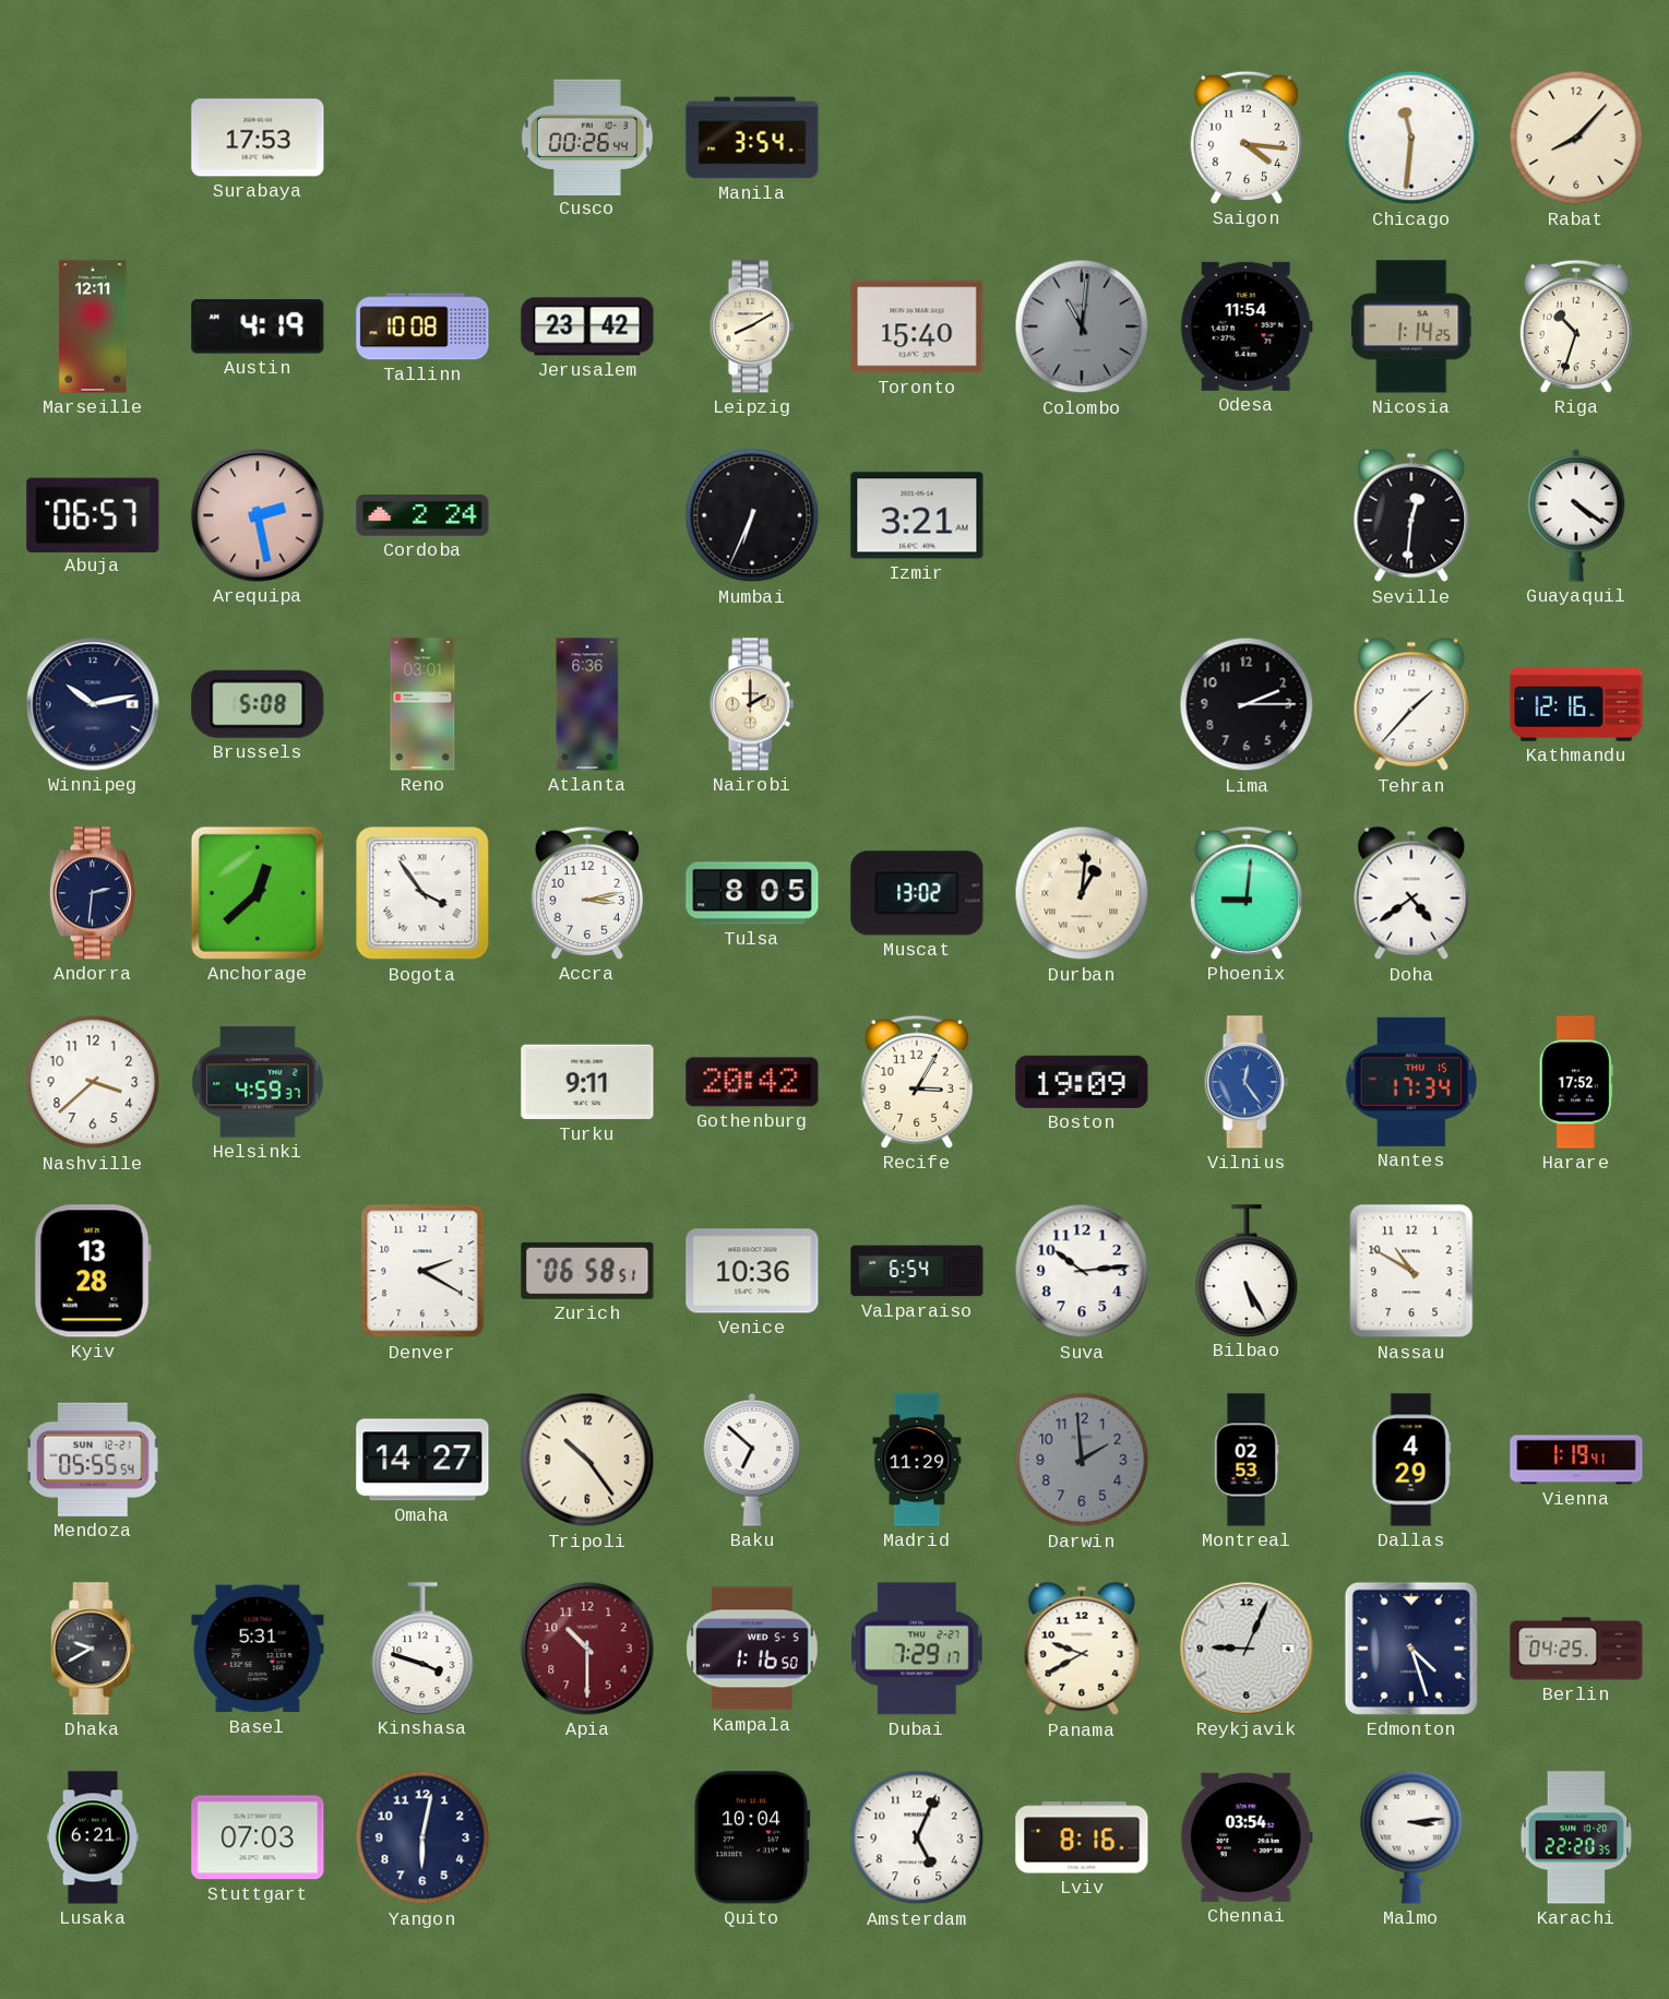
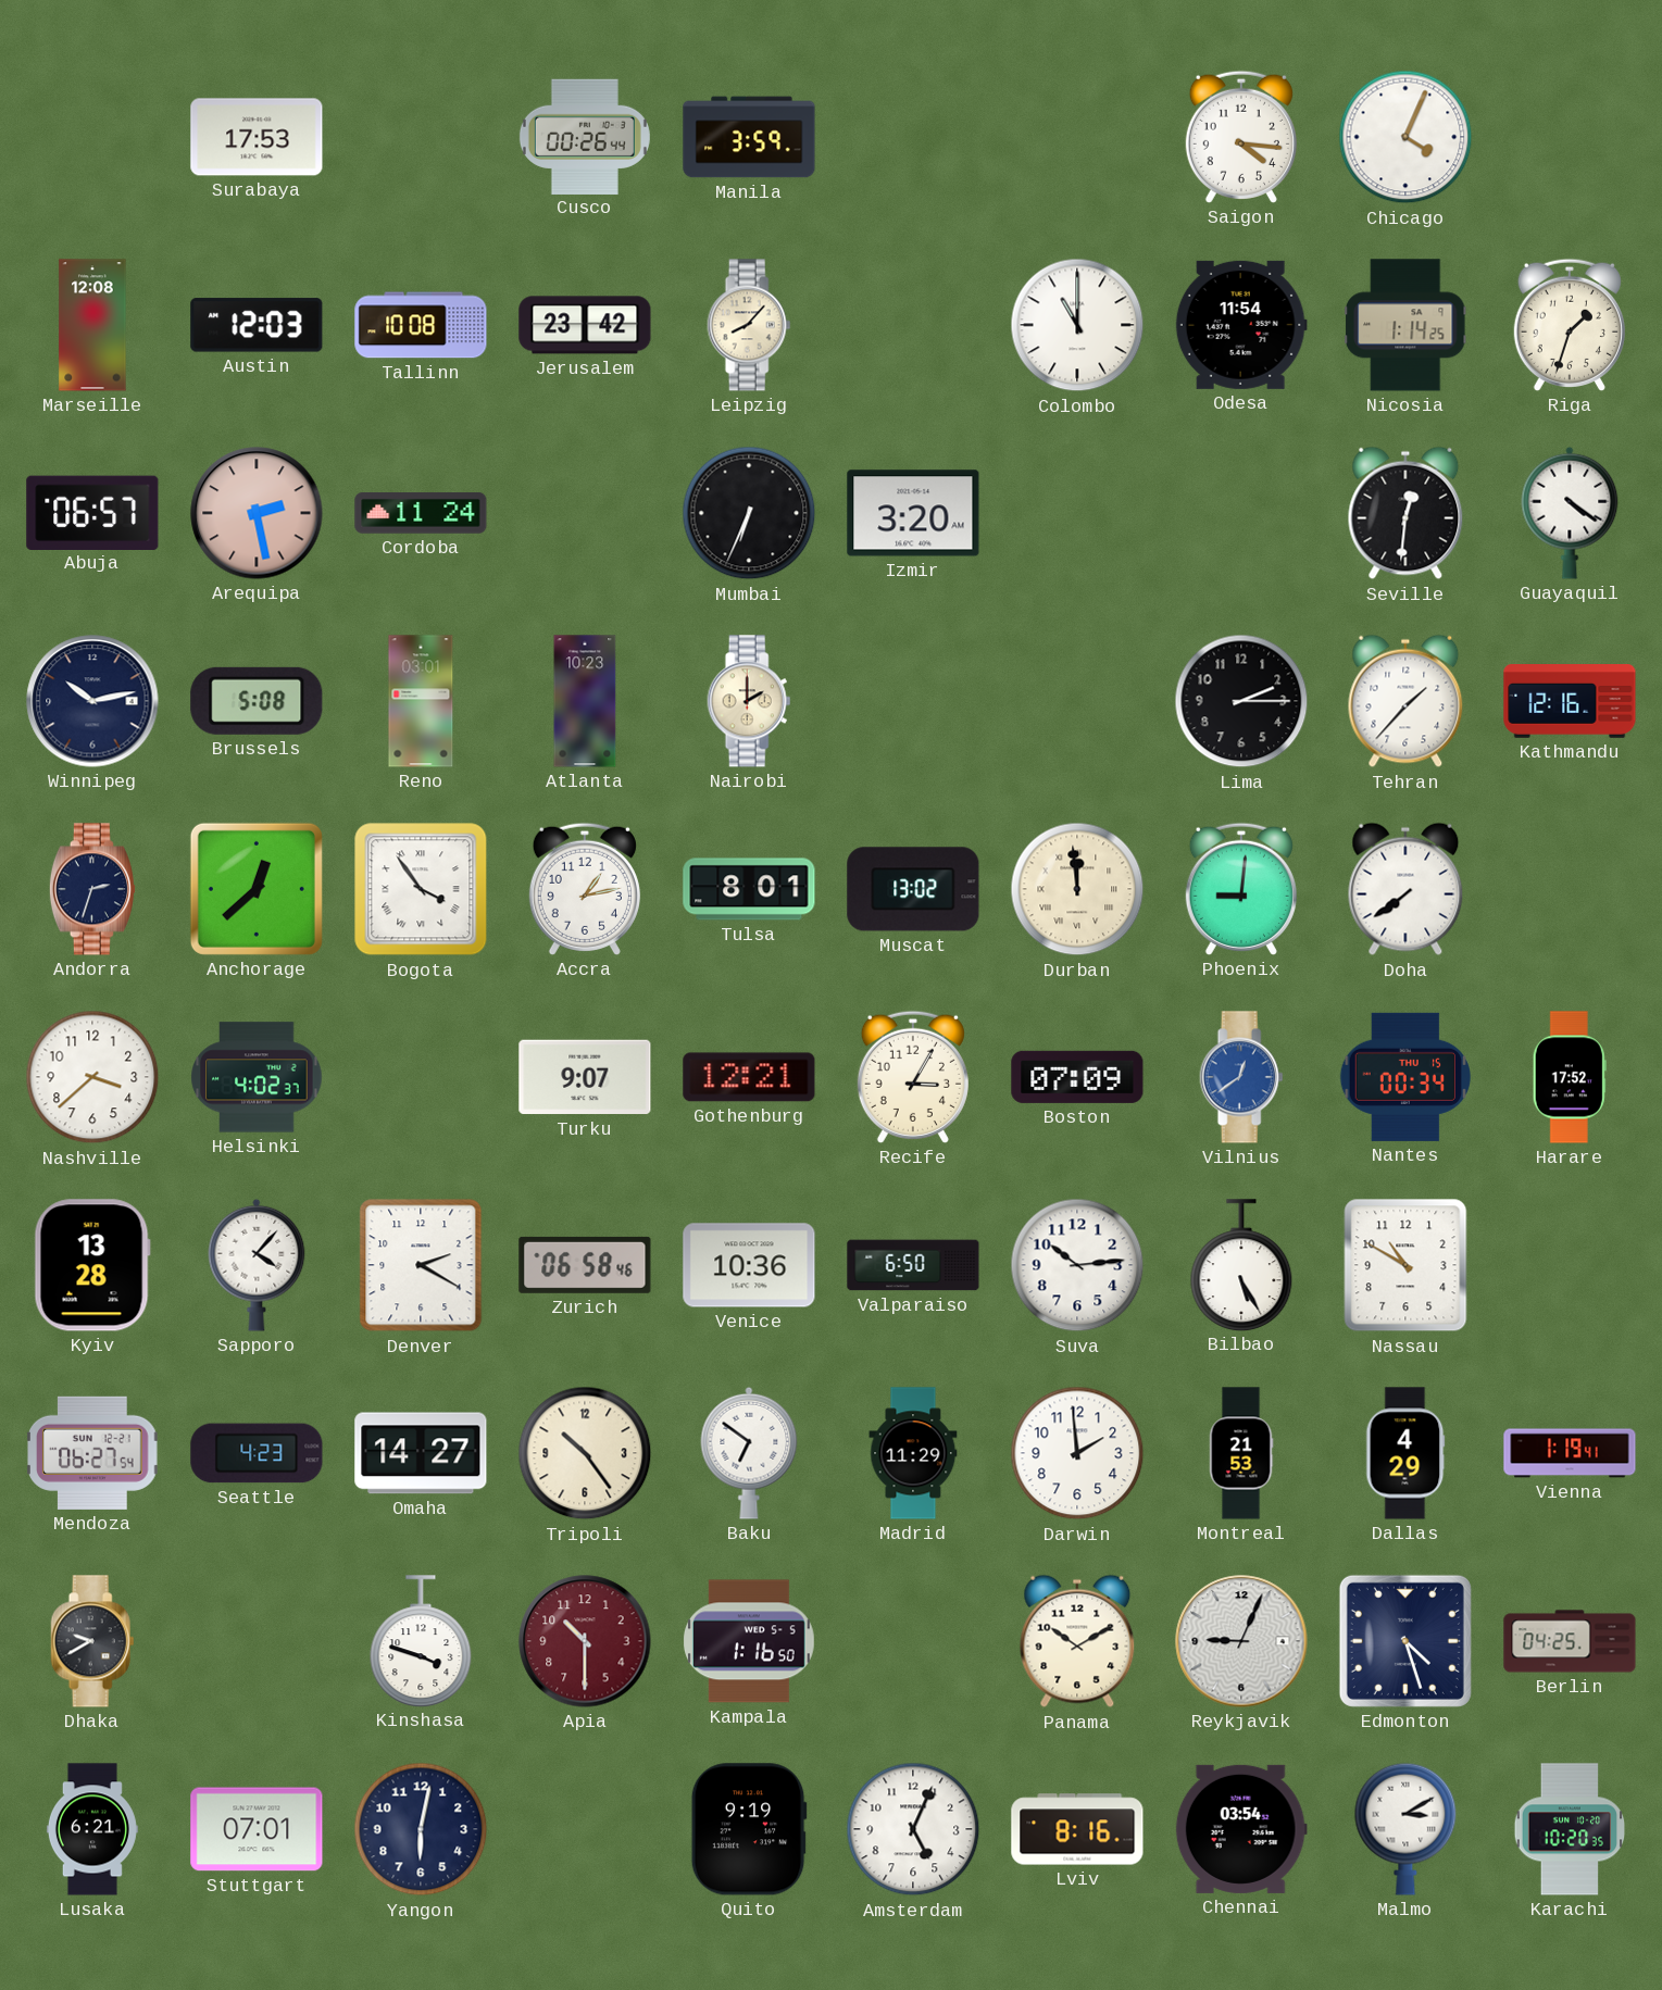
Manila: 3:54 -> 3:59 (749, 137)
Chicago: 11:31 -> 4:04 (1405, 137)
Rabat: 8:07 -> none (1576, 138)
Marseille: 12:11 -> 12:08 (92, 325)
Austin: 4:19 -> 12:03 (257, 325)
Leipzig: 8:10 -> 8:07 (749, 325)
Toronto: 15:40 -> none (917, 326)
Colombo: 11:01 -> 11:00 (1077, 325)
Colombo dial: grey -> white (1077, 325)
Riga: 10:33 -> 1:33 (1570, 325)
Cordoba: 2:24 -> 11:24 (421, 513)
Izmir: 3:21 -> 3:20 (913, 513)
Atlanta: 6:36 -> 10:23 (585, 701)
Andorra: 2:31 -> 2:33 (92, 889)
Accra: 3:13 -> 1:13 (585, 889)
Tulsa: 8:05 -> 8:01 (749, 889)
Durban: 1:01 -> 11:59 (1077, 889)
Doha: 4:39 -> 7:39 (1405, 889)
Helsinki: 4:59 -> 4:02 (257, 1077)
Turku: 9:11 -> 9:07 (585, 1077)
Gothenburg: 20:42 -> 12:21 (749, 1077)
Boston: 19:09 -> 07:09 (1077, 1077)
Vilnius: 12:24 -> 12:39 (1241, 1077)
Nantes: 17:34 -> 00:34 (1405, 1077)
Sapporo: none -> 4:07 (257, 1265)
Zurich: 06:58:51 -> 06:58:46 (585, 1265)
Valparaiso: 6:54 -> 6:50 (913, 1265)
Mendoza: 05:55 -> 06:27 (92, 1453)
Seattle: none -> 4:23 (257, 1453)
Baku: 6:52 -> 6:51 (749, 1453)
Darwin dial: grey -> white (1077, 1453)
Montreal: 02:53 -> 21:53 (1241, 1453)
Basel: 5:31 -> none (258, 1649)
Dubai: 7:29 -> none (917, 1649)
Panama: 9:40 -> 10:10 (1077, 1641)
Stuttgart: 07:03 -> 07:01 (257, 1829)
Quito: 10:04 -> 9:19 (749, 1829)
Malmo: 3:14 -> 3:10 (1405, 1829)
Karachi: 22:20 -> 10:20 (1570, 1829)
